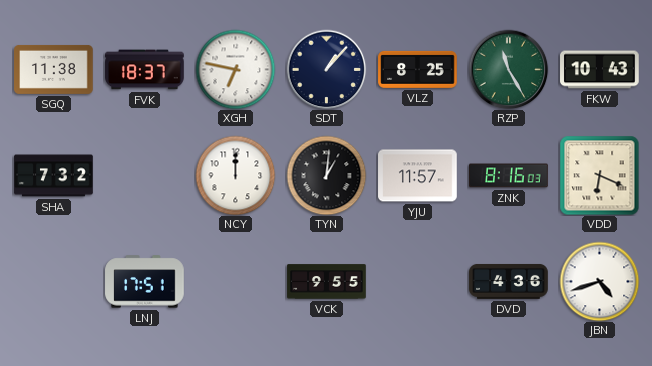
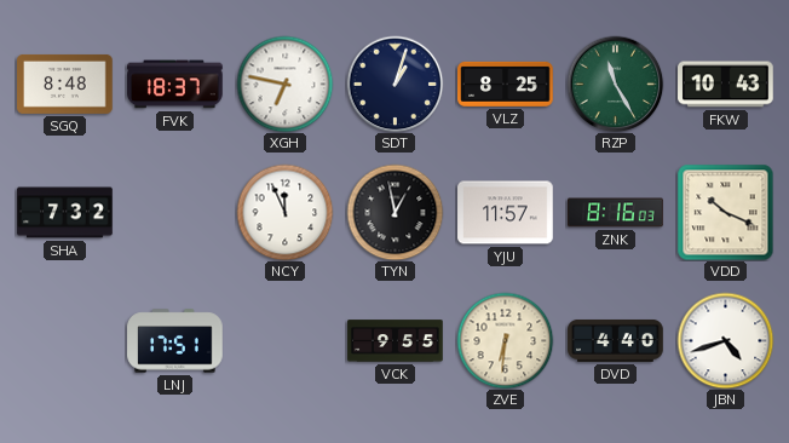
SGQ: 11:38 -> 8:48 (65, 84)
SDT: 1:07 -> 1:03 (394, 84)
NCY: 12:00 -> 11:56 (284, 212)
TYN: 1:01 -> 12:58 (394, 212)
VDD: 6:19 -> 10:19 (725, 212)
ZVE: none -> 6:31 (505, 340)
DVD: 4:36 -> 4:40 (616, 340)
